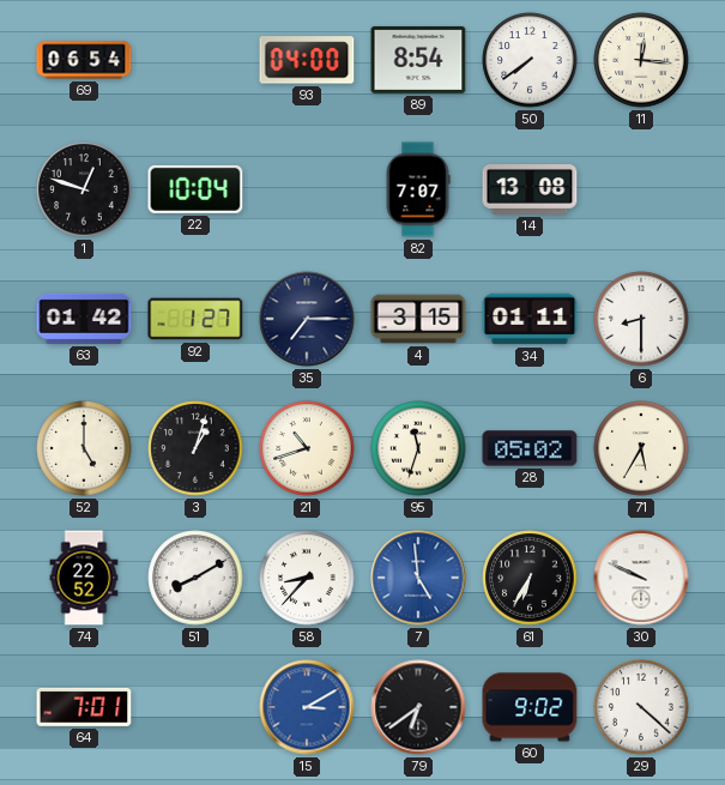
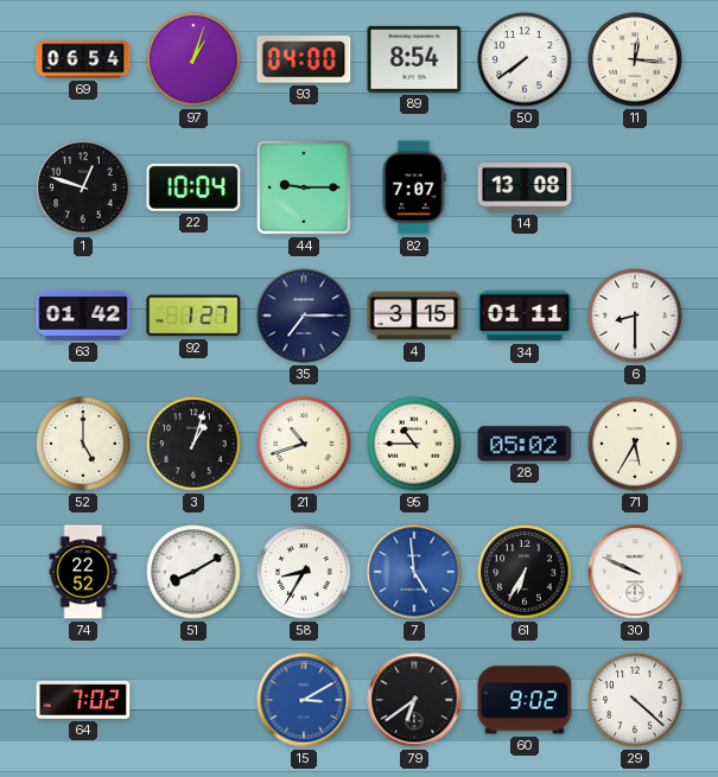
97: none -> 1:03 (193, 59)
44: none -> 9:15 (304, 187)
95: 11:33 -> 10:45 (414, 444)
58: 8:37 -> 8:35 (304, 572)
64: 7:01 -> 7:02 (83, 700)
